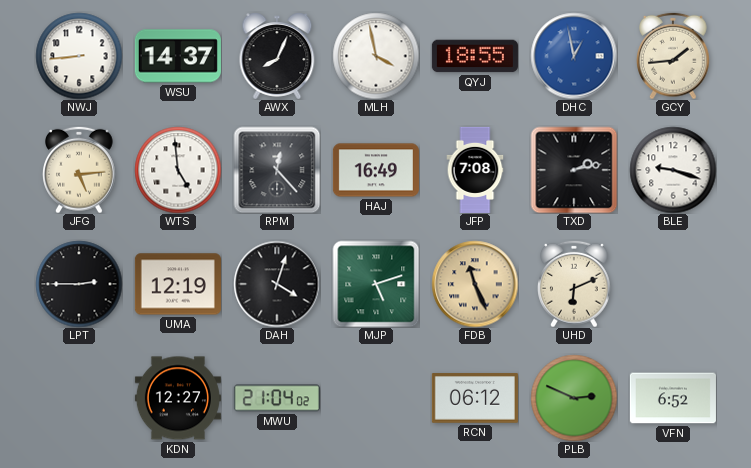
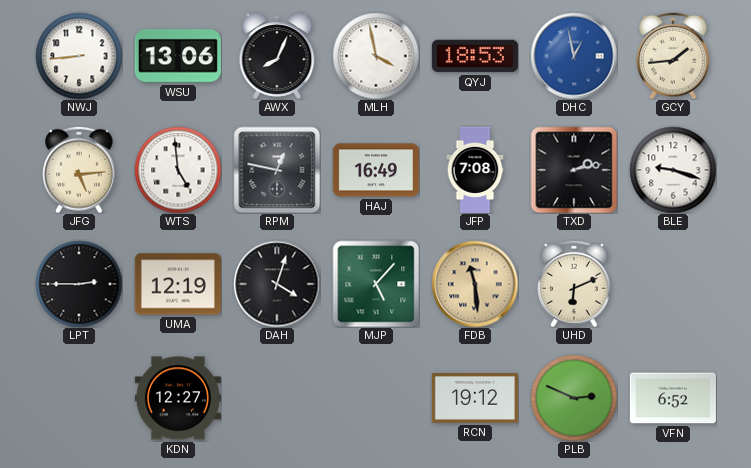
WSU: 14:37 -> 13:06 (178, 56)
QYJ: 18:55 -> 18:53 (475, 56)
RPM: 12:23 -> 12:47 (277, 170)
MJP: 5:12 -> 5:07 (376, 284)
FDB: 11:26 -> 11:29 (475, 284)
MWU: 21:04 -> none (277, 398)
RCN: 06:12 -> 19:12 (475, 398)
